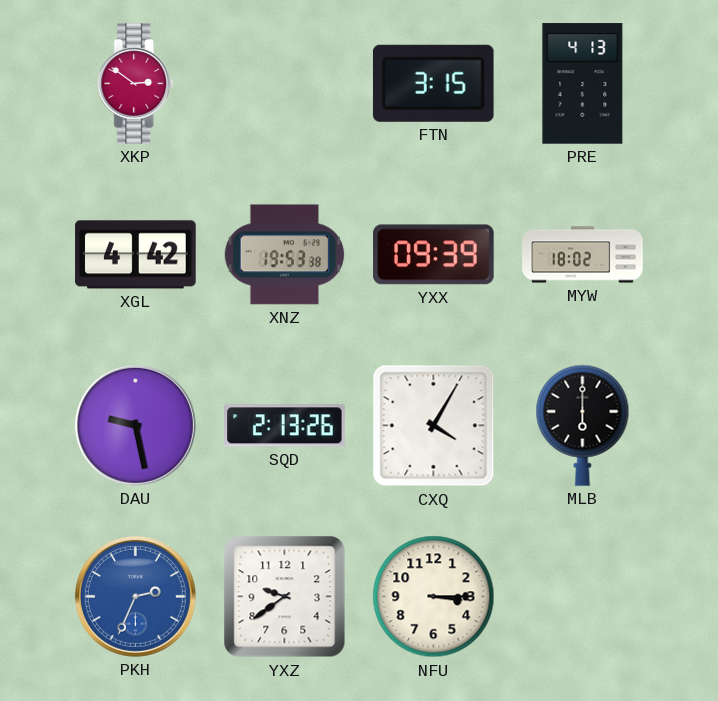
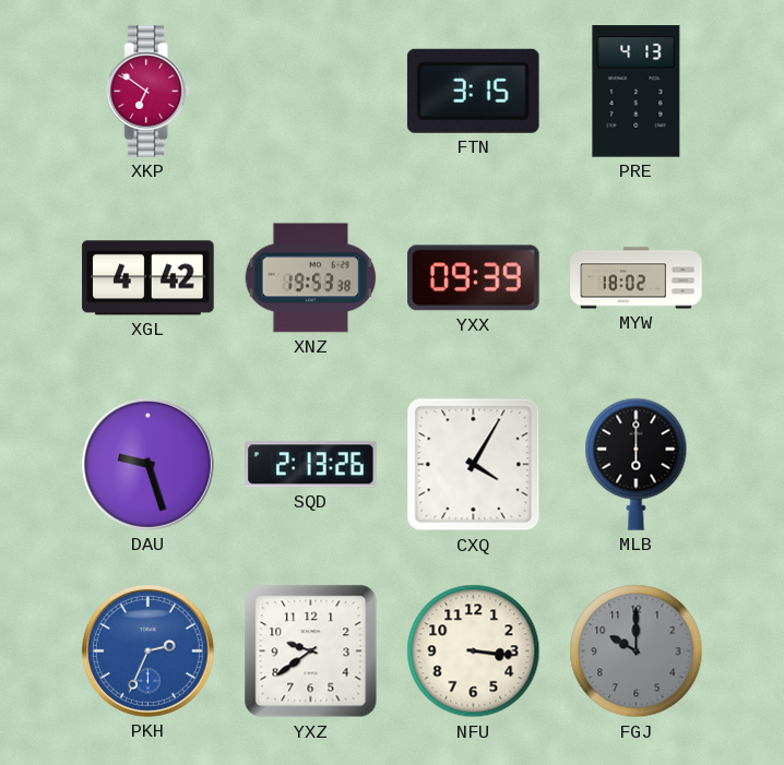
XKP: 2:51 -> 6:51 (149, 92)
DAU: 9:28 -> 9:27 (147, 464)
NFU: 3:15 -> 3:16 (474, 652)
FGJ: none -> 10:00 (637, 652)
